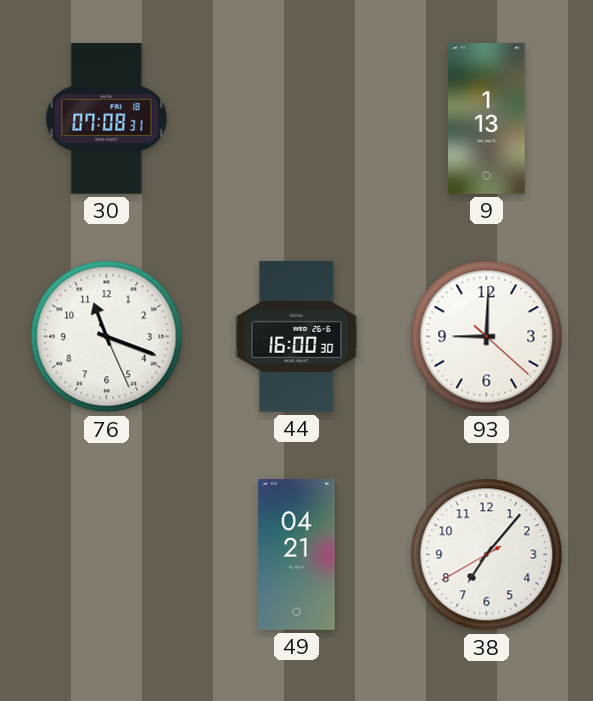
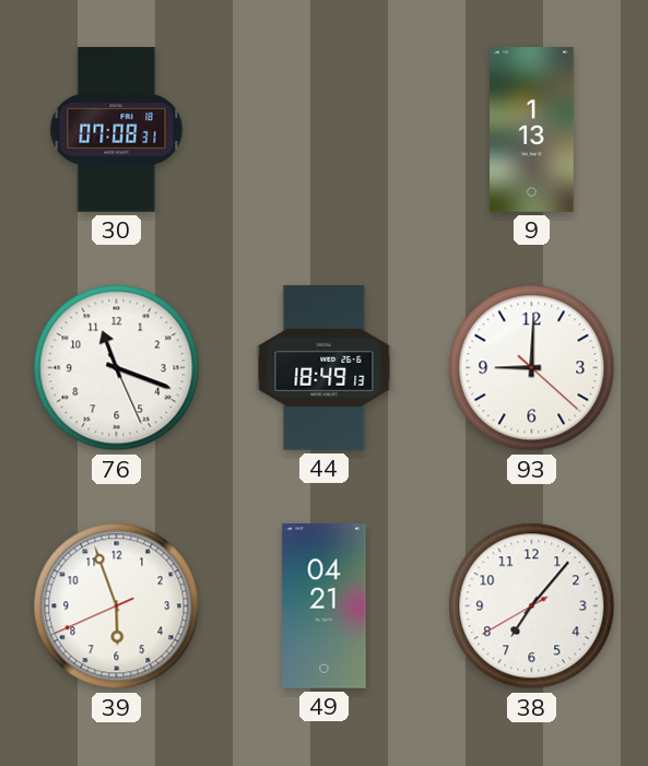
44: 16:00 -> 18:49 (325, 368)
39: none -> 5:56 (117, 606)
